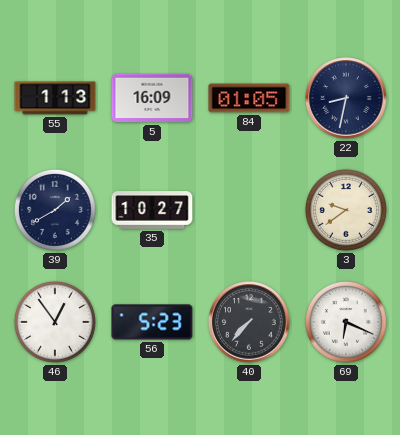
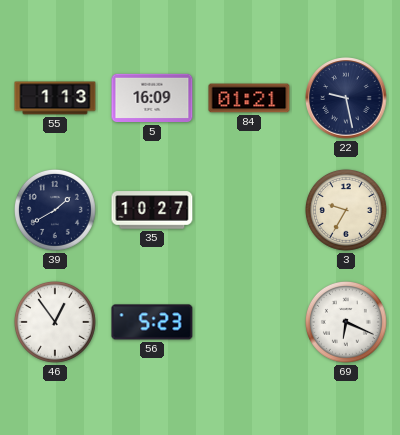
84: 01:05 -> 01:21 (249, 98)
22: 8:32 -> 9:28 (346, 98)
3: 9:39 -> 9:35 (346, 210)
40: 7:37 -> none (249, 322)
